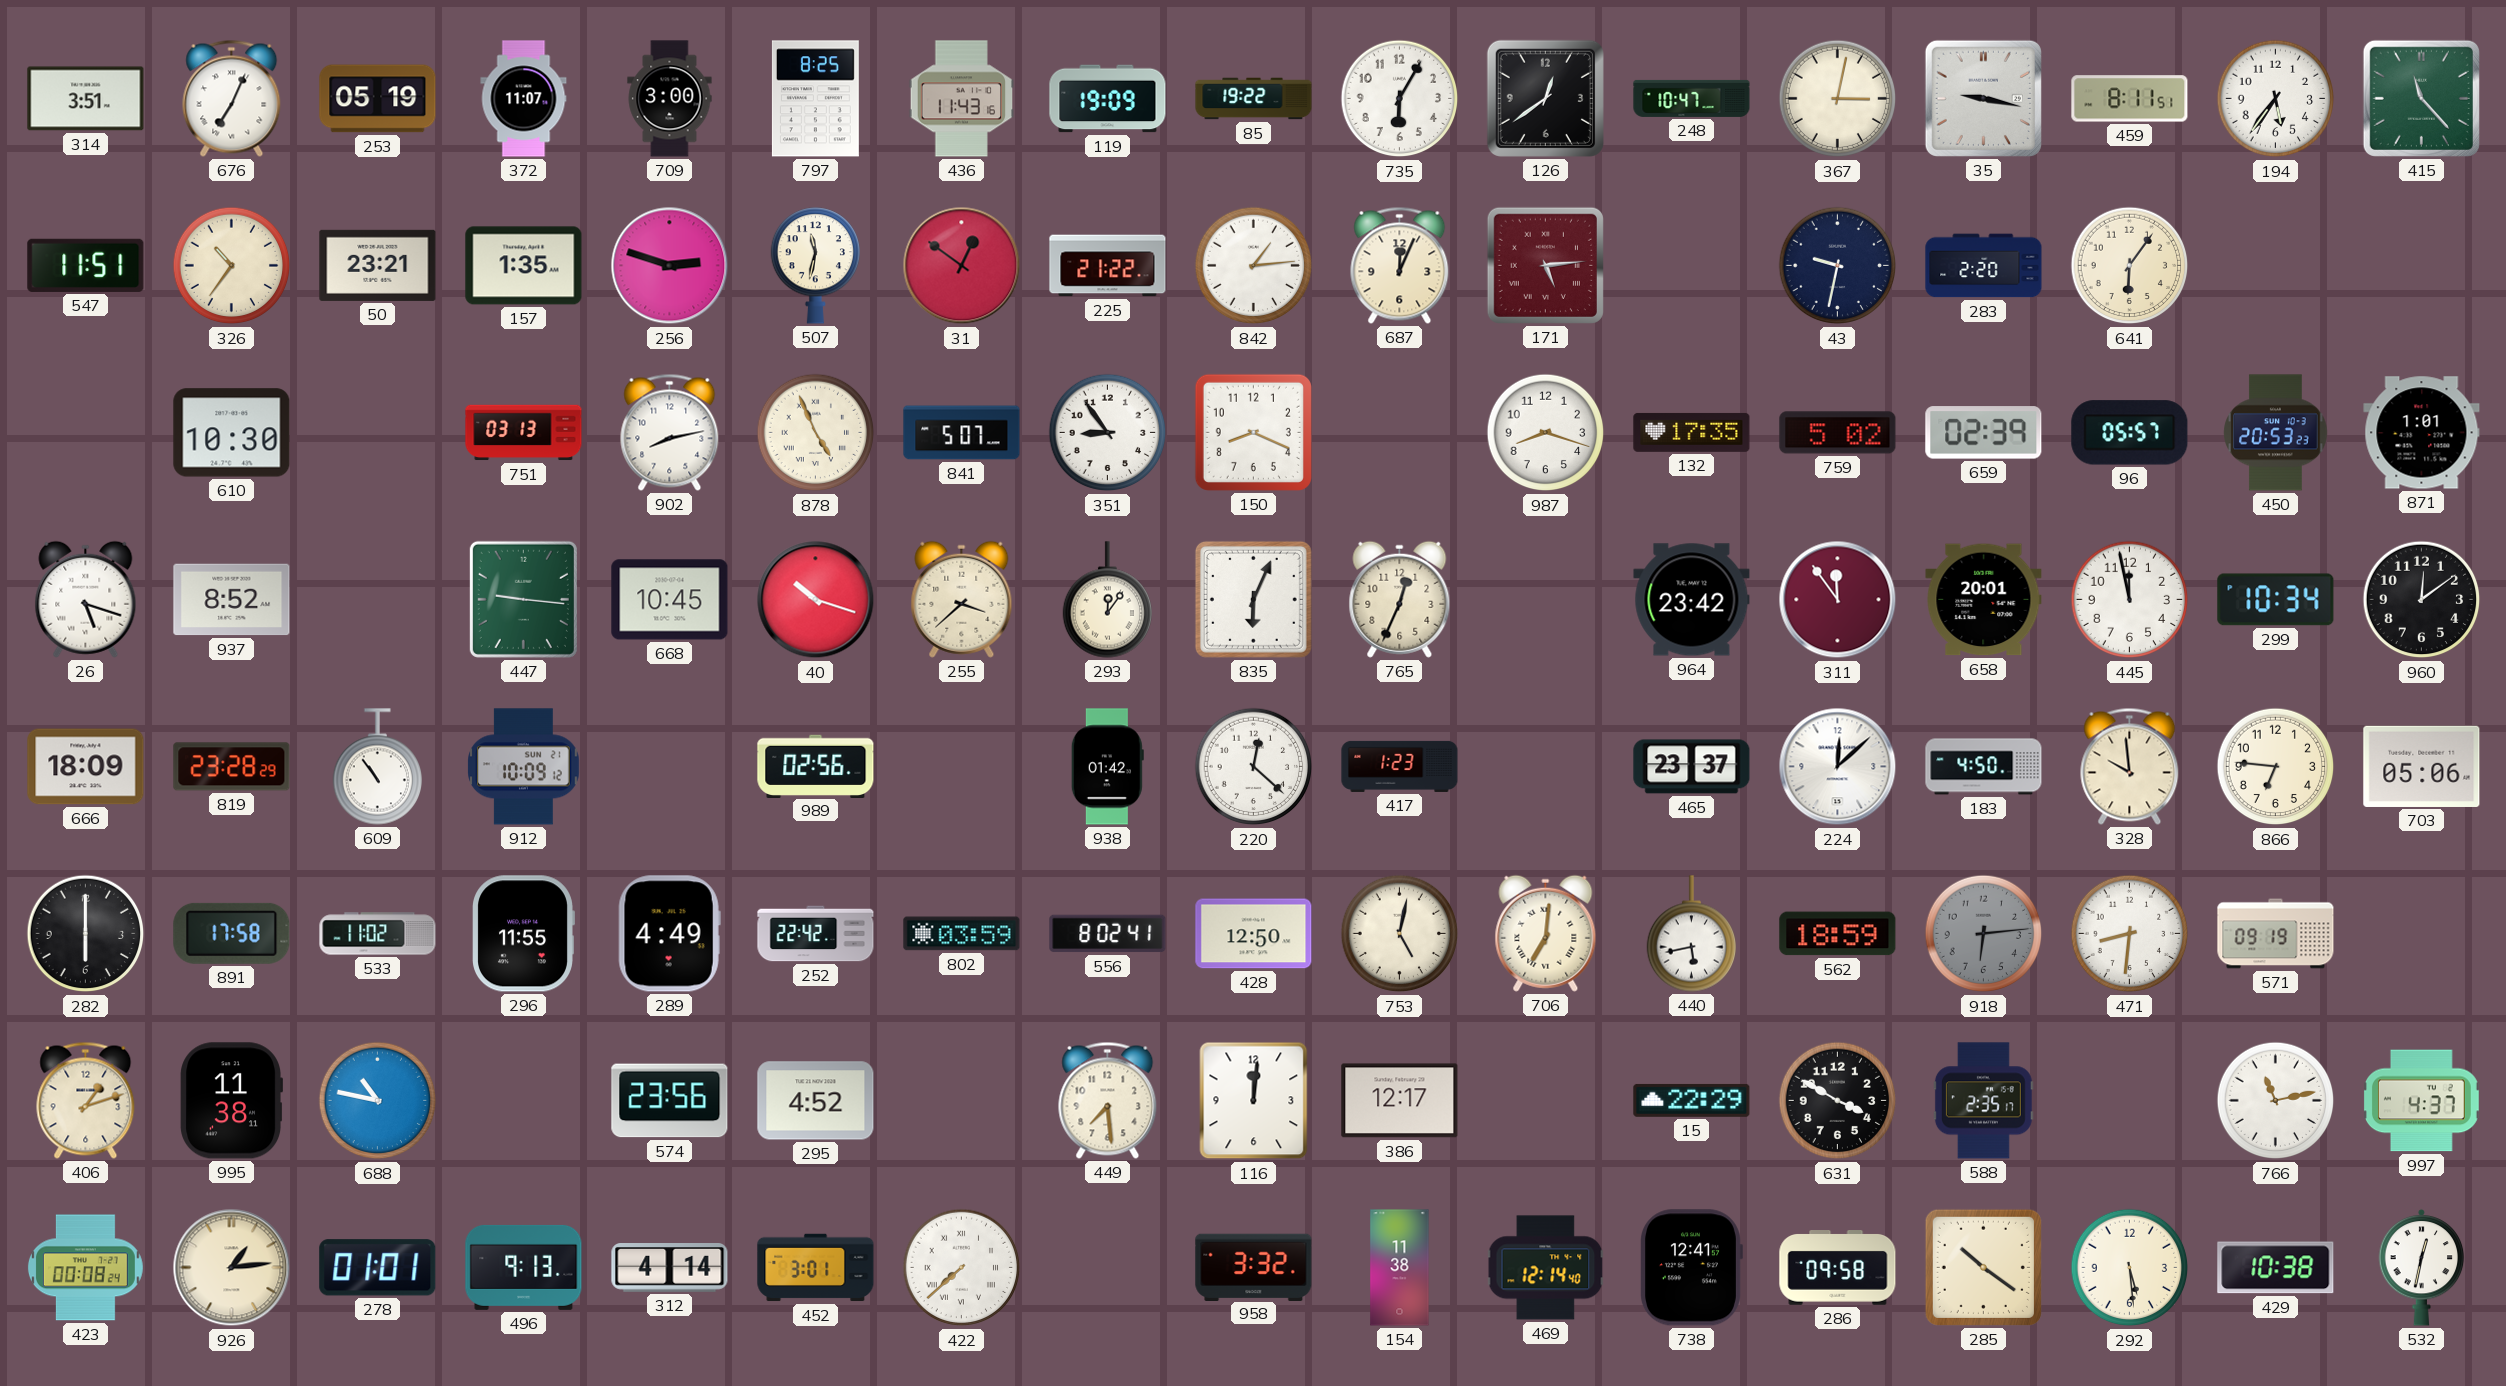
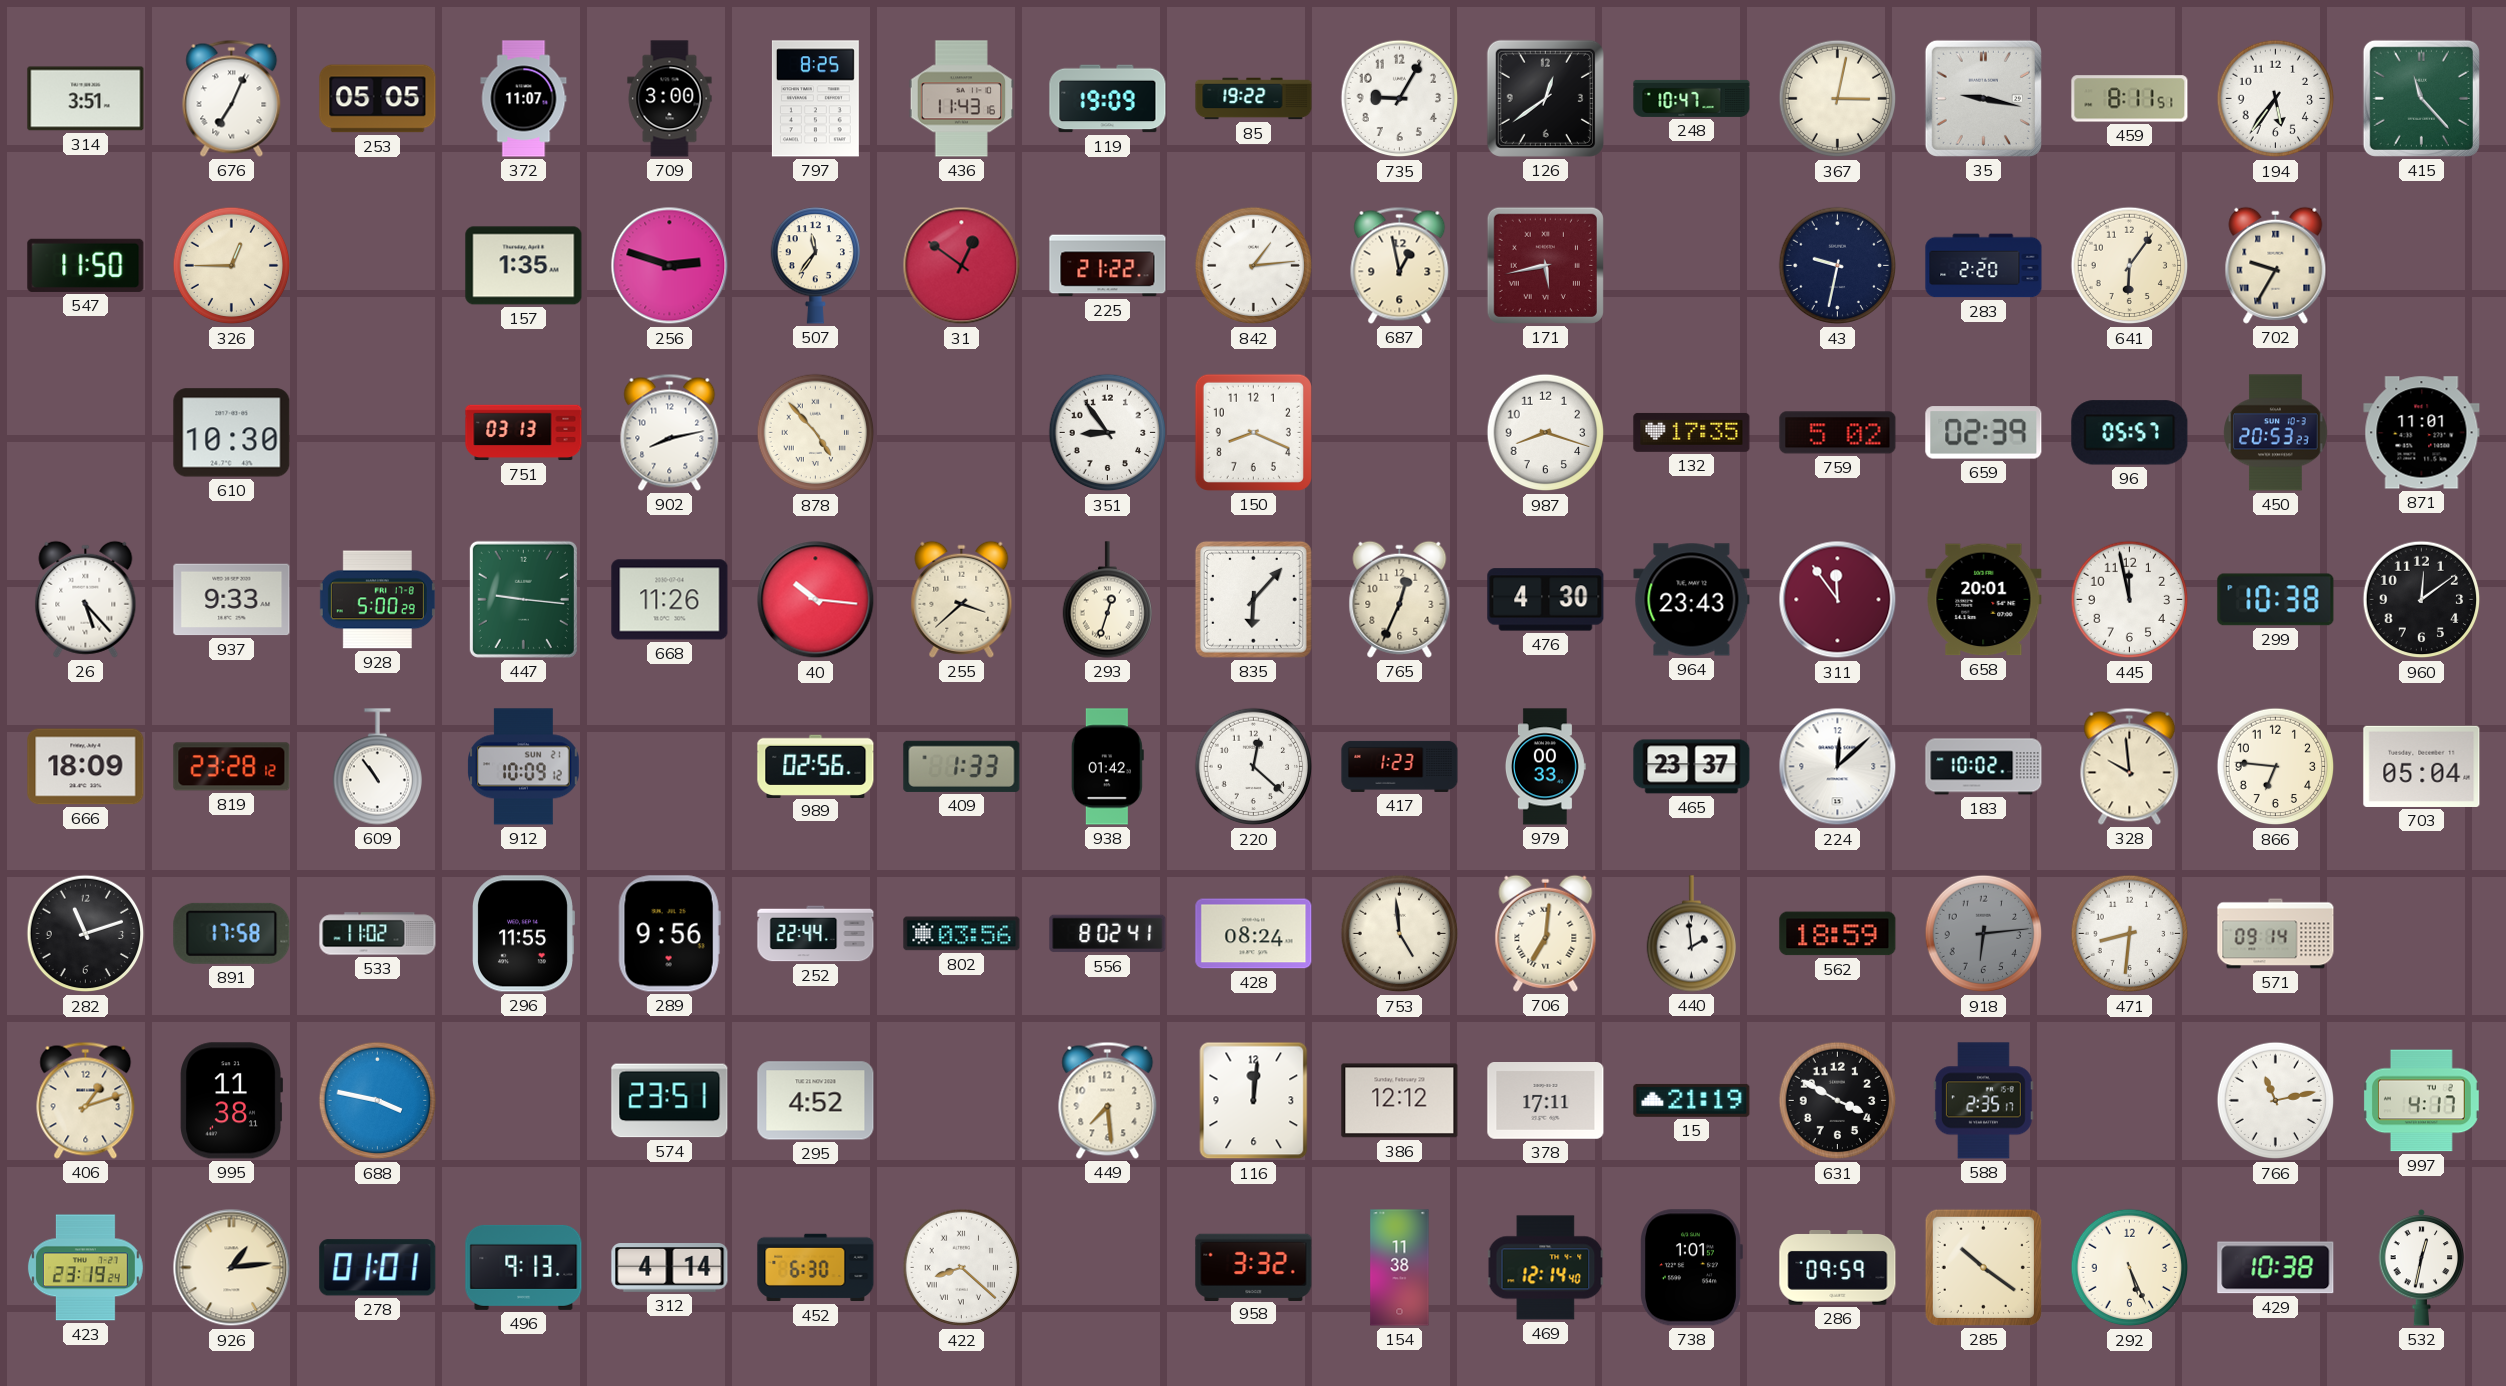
253: 05:19 -> 05:05 (378, 99)
735: 6:05 -> 9:05 (1400, 99)
547: 11:51 -> 11:50 (86, 265)
326: 10:36 -> 12:45 (232, 266)
50: 23:21 -> none (378, 265)
507: 11:32 -> 11:36 (815, 266)
687: 12:04 -> 12:58 (1400, 265)
171: 5:14 -> 5:43 (1545, 265)
702: none -> 9:35 (2276, 265)
878: 4:56 -> 4:53 (816, 433)
841: 5:07 -> none (962, 433)
871: 1:01 -> 11:01 (2422, 433)
26: 5:18 -> 5:23 (86, 599)
937: 8:52 -> 9:33 (232, 600)
928: none -> 5:00 (377, 600)
668: 10:45 -> 11:26 (670, 600)
40: 10:18 -> 10:16 (816, 600)
293: 12:06 -> 12:33 (1107, 600)
835: 6:04 -> 6:07 (1253, 599)
476: none -> 4:30 (1546, 600)
964: 23:42 -> 23:43 (1692, 600)
299: 10:34 -> 10:38 (2276, 600)
819: 23:28:29 -> 23:28:12 (232, 767)
409: none -> 1:33 (962, 766)
979: none -> 00:33 (1545, 767)
183: 4:50 -> 10:02 (1984, 767)
703: 05:06 -> 05:04 (2422, 766)
282: 6:00 -> 11:12 (86, 934)
289: 4:49 -> 9:56 (669, 934)
252: 22:42 -> 22:44 (816, 934)
802: 03:59 -> 03:56 (962, 934)
428: 12:50 -> 08:24 (1254, 934)
753: 5:02 -> 4:59 (1400, 934)
440: 5:43 -> 1:59 (1691, 934)
571: 09:19 -> 09:14 (2276, 934)
688: 10:47 -> 3:47 (378, 1101)
574: 23:56 -> 23:51 (670, 1101)
386: 12:17 -> 12:12 (1400, 1101)
378: none -> 17:11 (1546, 1101)
15: 22:29 -> 21:19 (1692, 1100)
997: 4:37 -> 4:17 (2421, 1101)
423: 00:08 -> 23:19 (85, 1268)
452: 3:01 -> 6:30 (816, 1268)
422: 7:38 -> 8:22 (962, 1268)
738: 12:41 -> 1:01 (1692, 1268)
286: 09:58 -> 09:59 (1838, 1268)
292: 5:29 -> 5:26 (2130, 1268)
